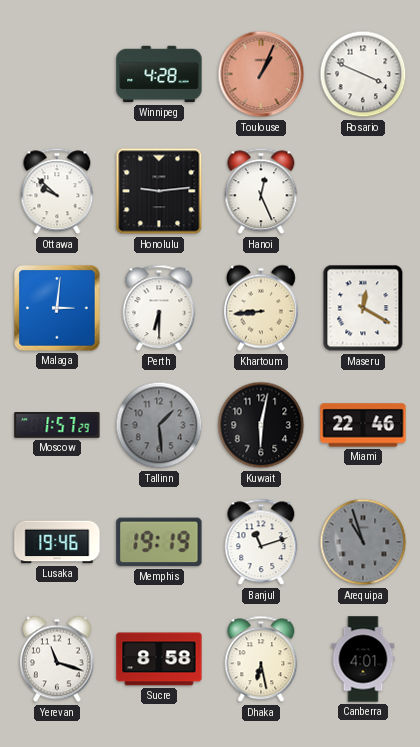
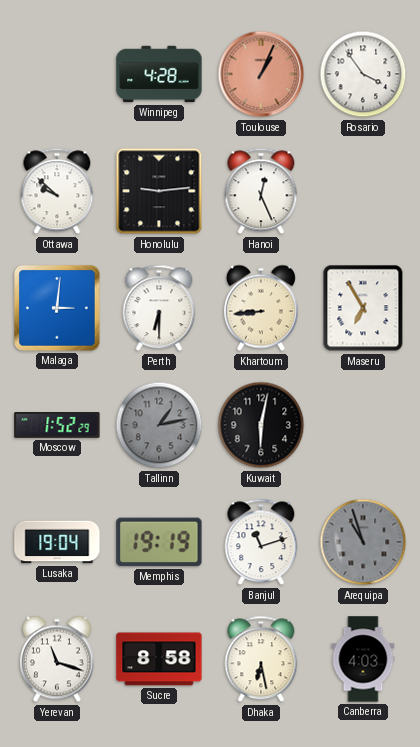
Rosario: 3:49 -> 3:54 (363, 74)
Maseru: 12:20 -> 6:55 (363, 308)
Moscow: 1:57 -> 1:52 (57, 426)
Tallinn: 1:29 -> 1:13 (159, 425)
Miami: 22:46 -> none (363, 425)
Lusaka: 19:46 -> 19:04 (57, 542)
Canberra: 4:01 -> 4:03 (363, 659)
